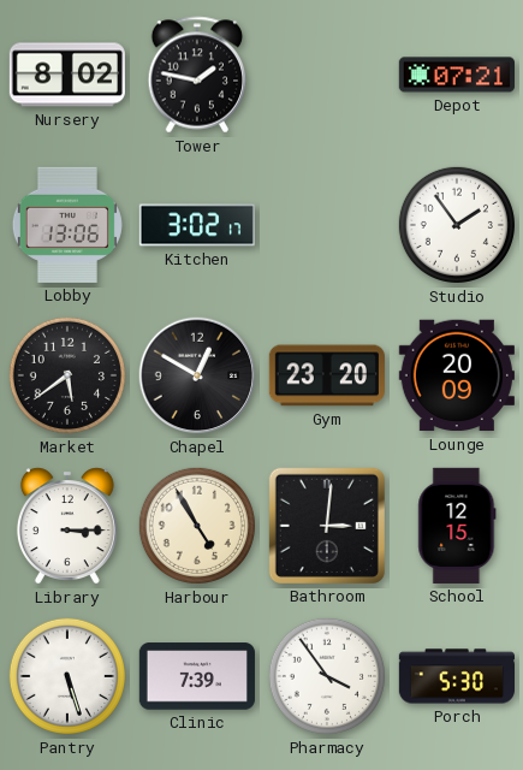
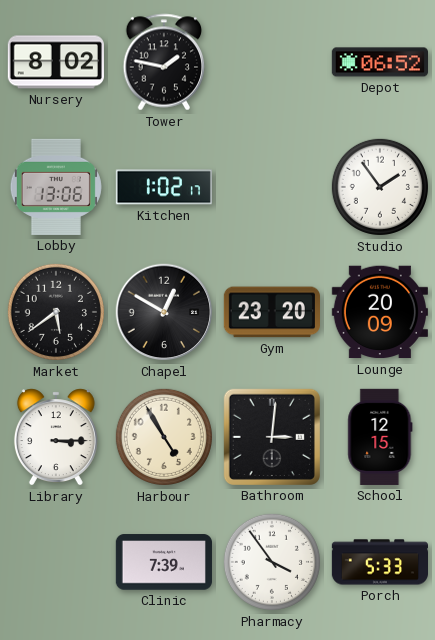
Depot: 07:21 -> 06:52 (379, 62)
Kitchen: 3:02 -> 1:02 (164, 187)
Pantry: 5:27 -> none (67, 676)
Porch: 5:30 -> 5:33 (379, 562)
